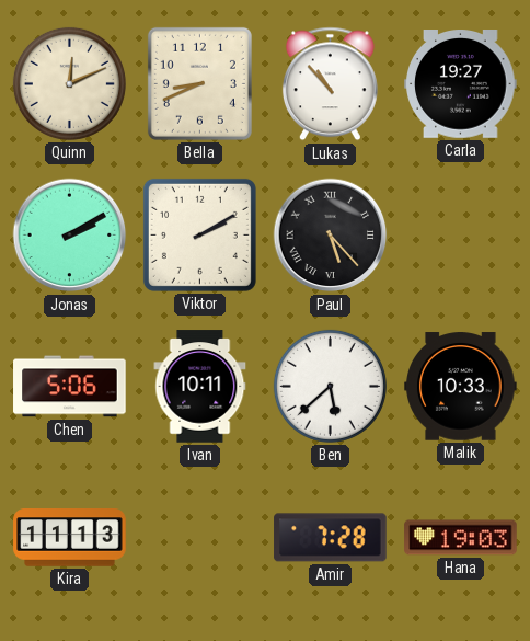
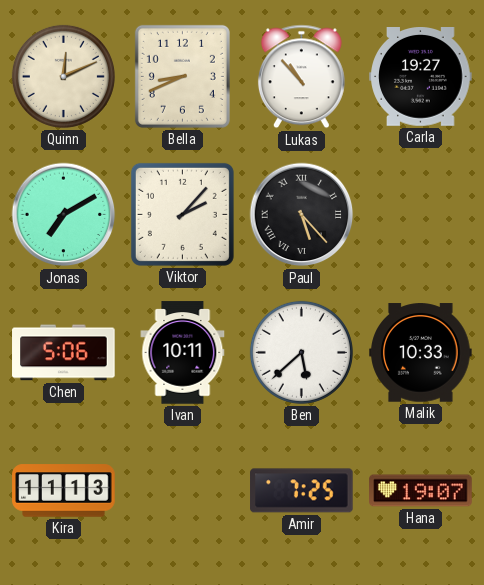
Jonas: 2:10 -> 7:10 (64, 215)
Viktor: 2:10 -> 2:07 (182, 214)
Amir: 7:28 -> 7:25 (302, 491)
Hana: 19:03 -> 19:07 (421, 491)
